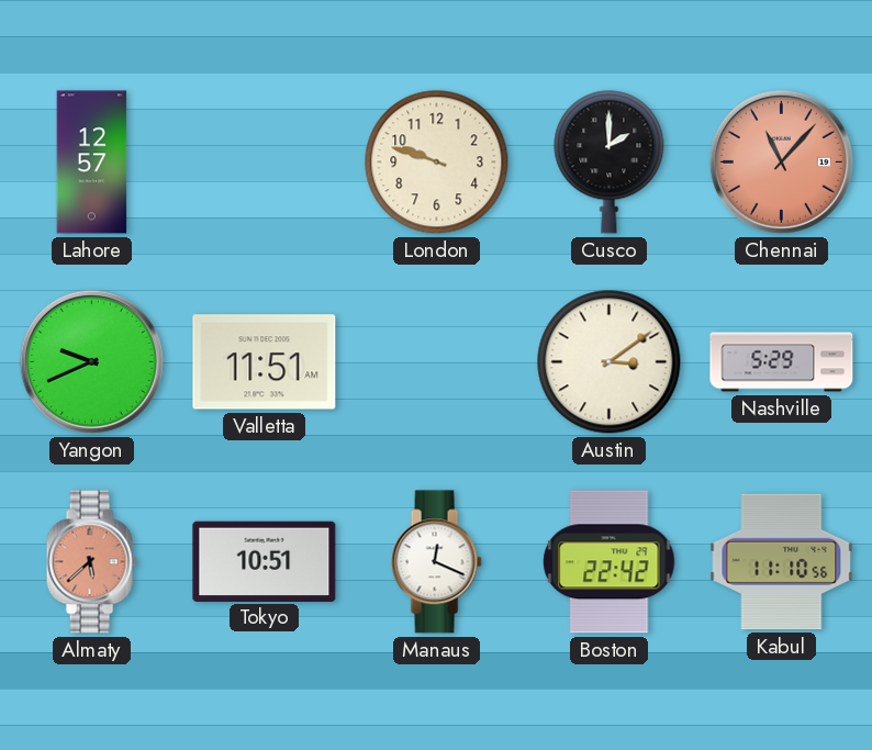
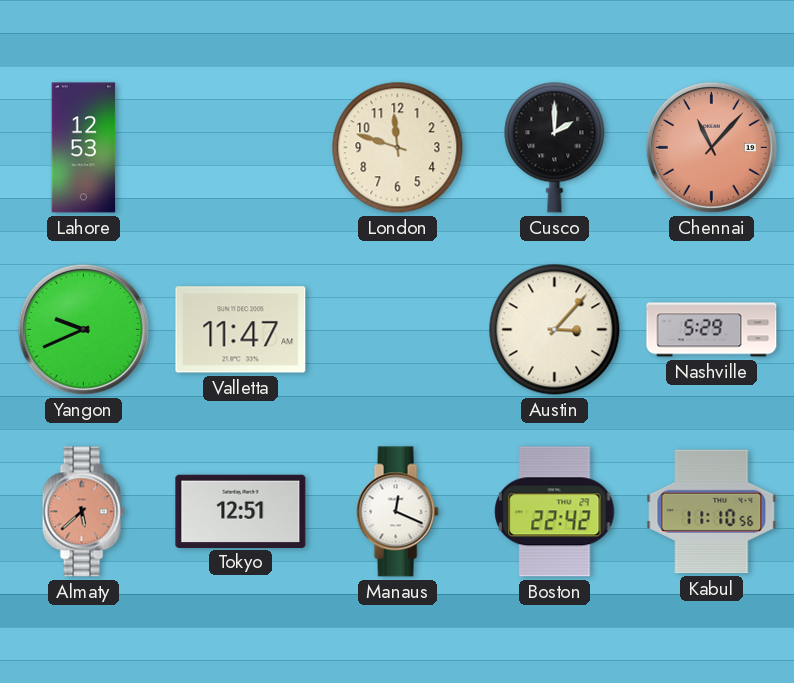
Lahore: 12:57 -> 12:53 (84, 148)
London: 9:48 -> 11:48 (398, 148)
Valletta: 11:51 -> 11:47 (241, 330)
Austin: 3:09 -> 3:07 (555, 330)
Tokyo: 10:51 -> 12:51 (241, 511)
